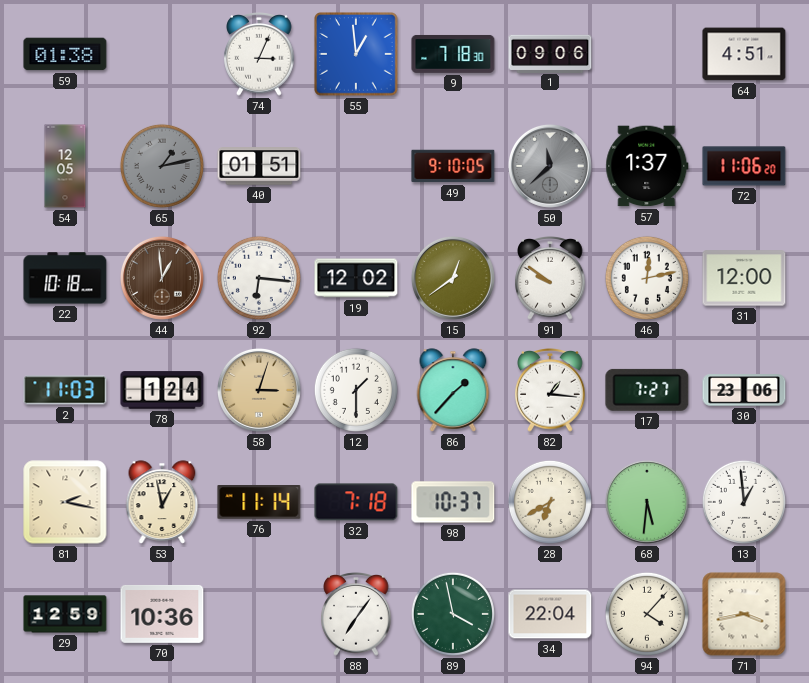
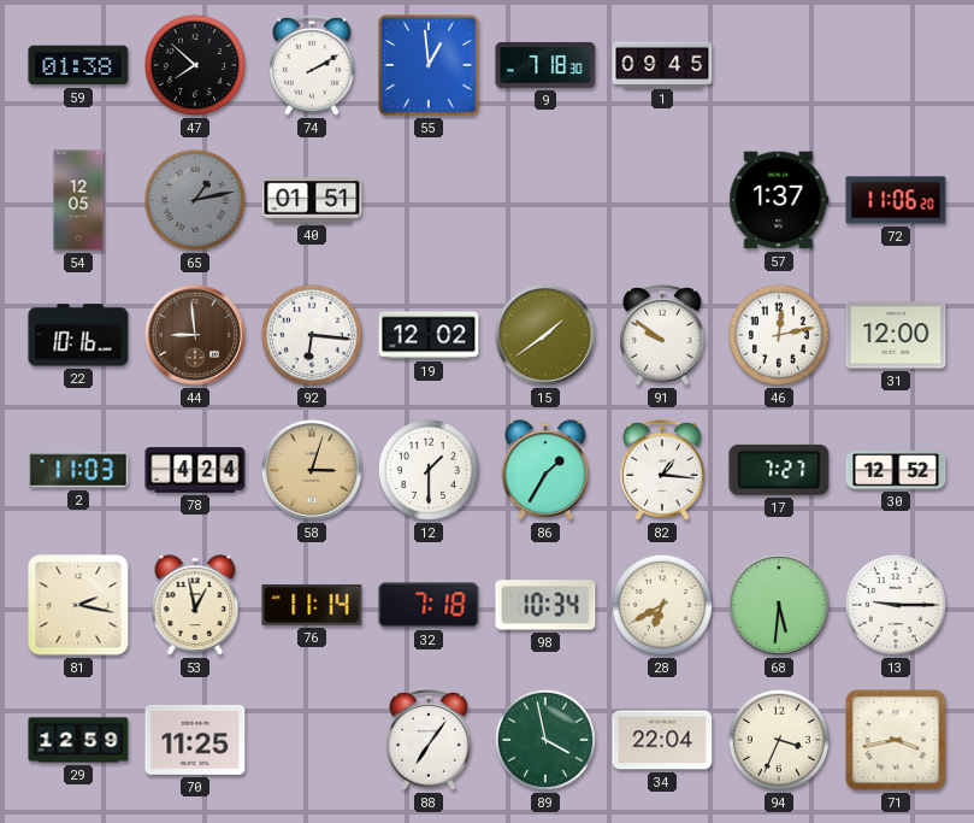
47: none -> 7:52 (195, 65)
74: 3:04 -> 2:10 (312, 66)
1: 09:06 -> 09:45 (662, 64)
64: 4:51 -> none (744, 54)
49: 9:10 -> none (453, 166)
50: 11:38 -> none (550, 166)
22: 10:18 -> 10:16 (78, 335)
44: 12:59 -> 8:59 (195, 335)
15: 12:39 -> 1:39 (545, 335)
78: 1:24 -> 4:24 (195, 470)
86: 1:37 -> 1:35 (545, 470)
30: 23:06 -> 12:52 (896, 470)
98: 10:37 -> 10:34 (545, 605)
13: 12:59 -> 9:15 (896, 605)
70: 10:36 -> 11:25 (195, 740)
94: 4:07 -> 3:34 (779, 740)
